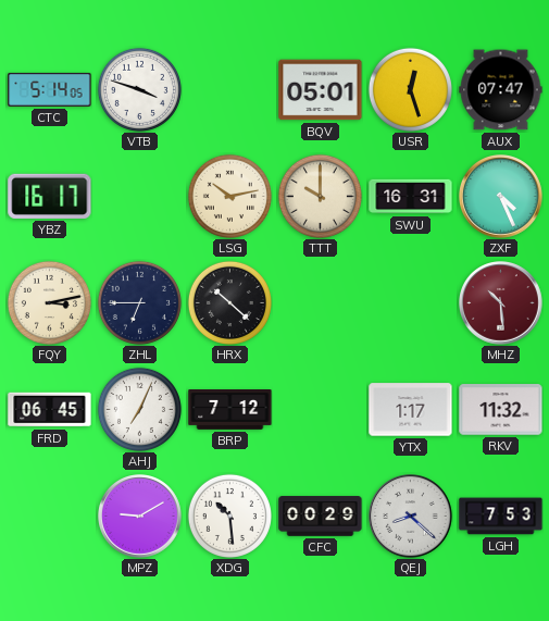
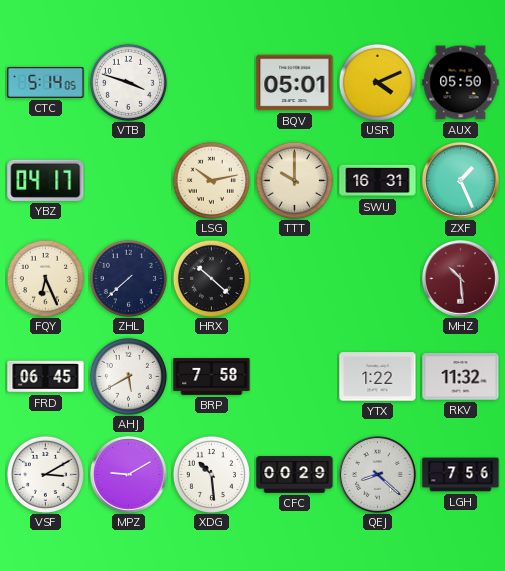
USR: 12:27 -> 4:11 (377, 82)
AUX: 07:47 -> 05:50 (461, 83)
YBZ: 16:17 -> 04:17 (46, 180)
ZXF: 4:26 -> 1:26 (461, 181)
FQY: 3:13 -> 6:26 (45, 278)
ZHL: 6:45 -> 7:38 (128, 278)
AHJ: 7:04 -> 5:40 (128, 376)
BRP: 7:12 -> 7:58 (212, 377)
YTX: 1:17 -> 1:22 (378, 377)
VSF: none -> 3:10 (45, 474)
LGH: 7:53 -> 7:56 (461, 475)
